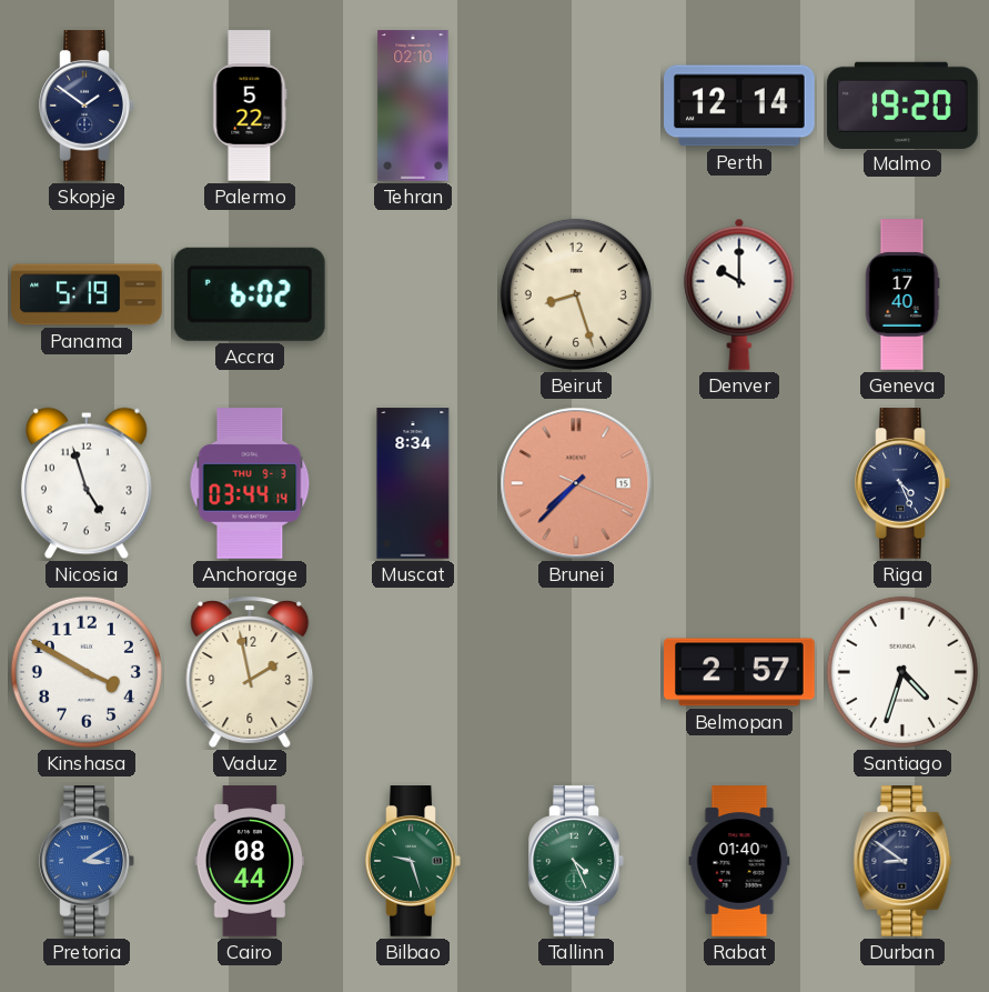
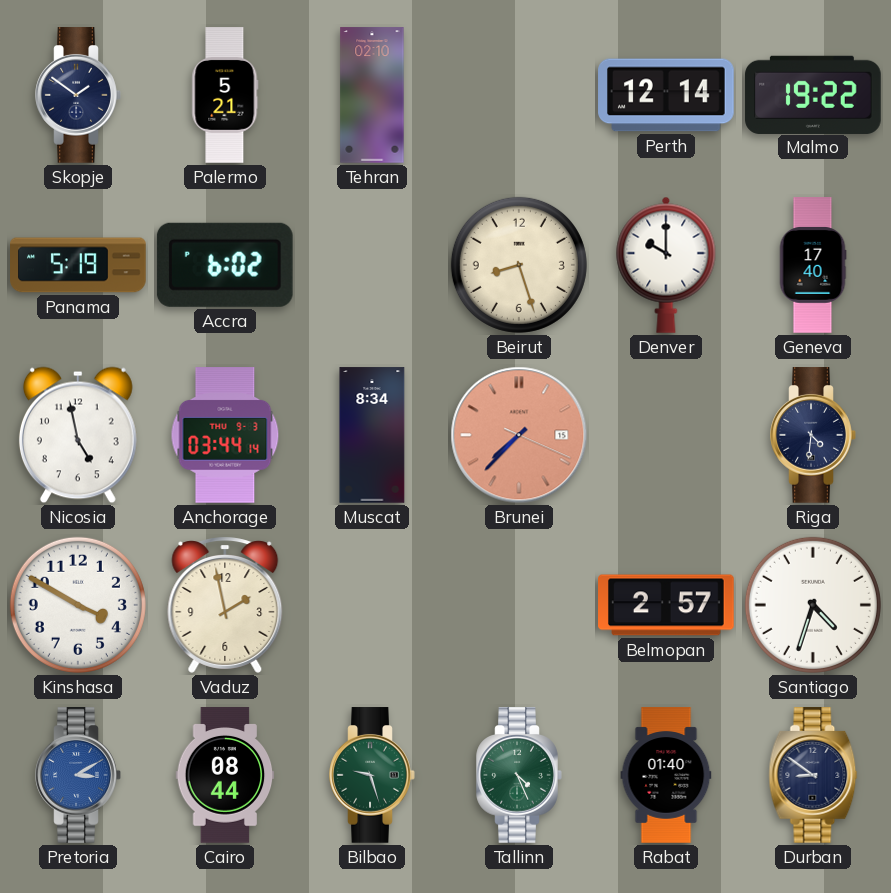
Palermo: 5:22 -> 5:21 (225, 95)
Malmo: 19:20 -> 19:22 (813, 94)
Nicosia: 4:57 -> 4:58 (78, 435)
Riga: 4:26 -> 4:31 (813, 435)
